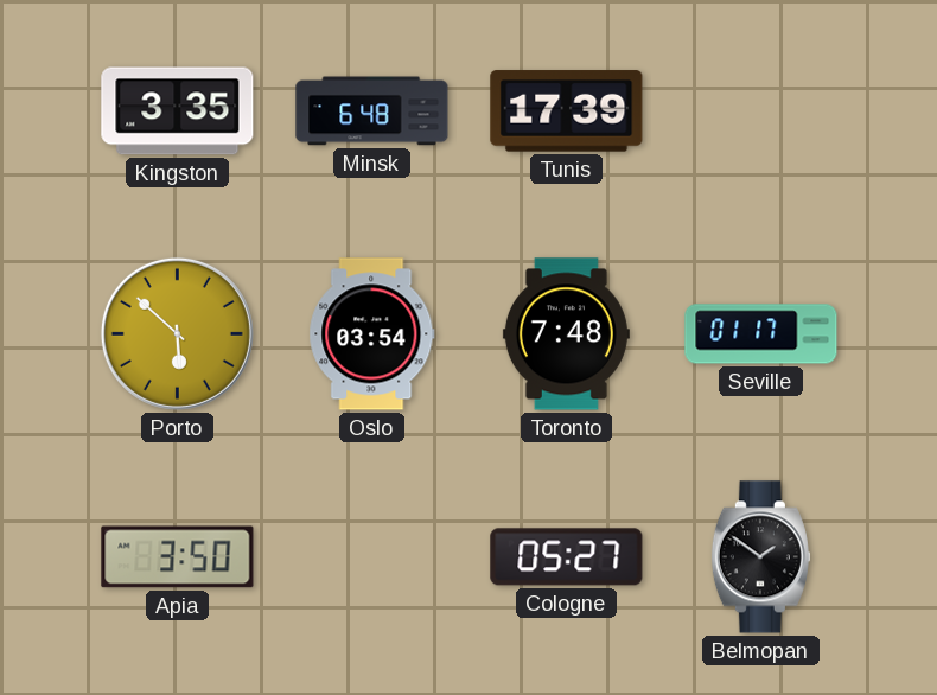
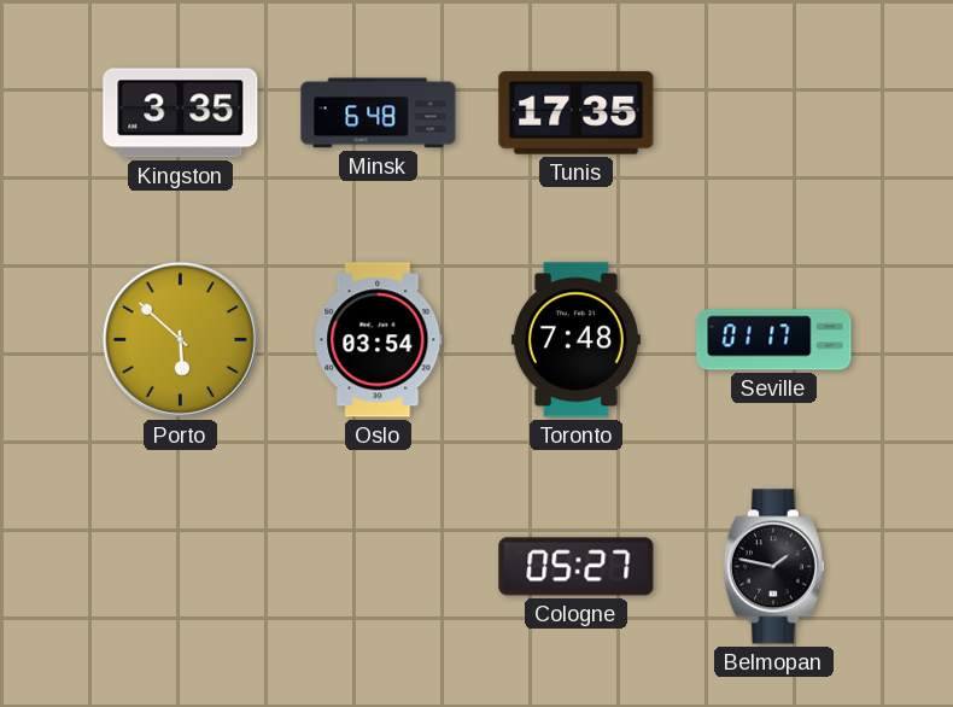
Tunis: 17:39 -> 17:35 (577, 113)
Apia: 3:50 -> none (178, 557)
Belmopan: 1:51 -> 1:47 (773, 567)
